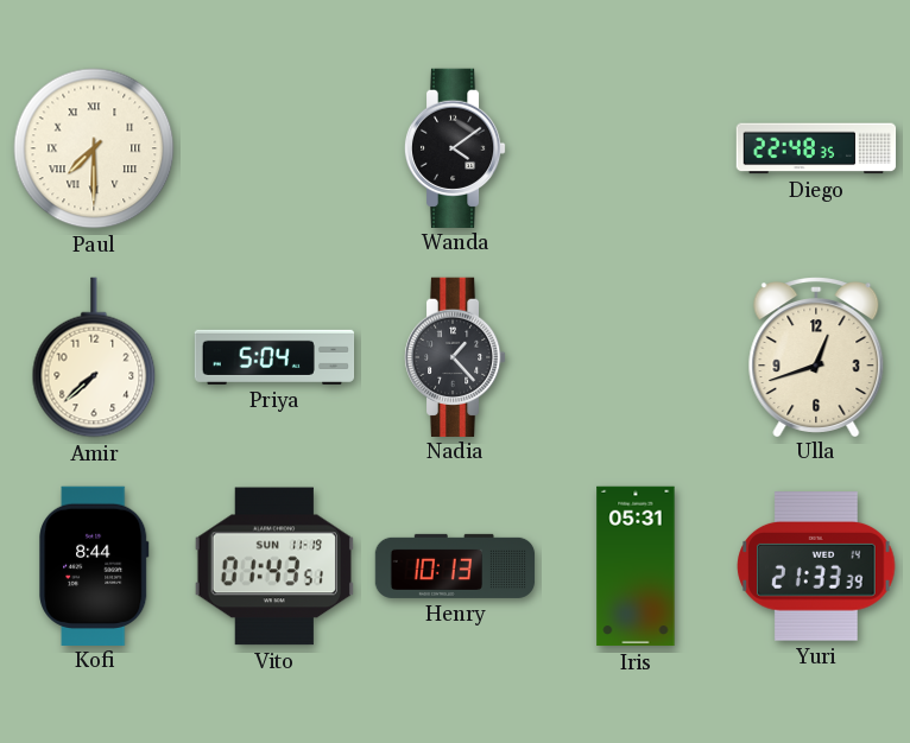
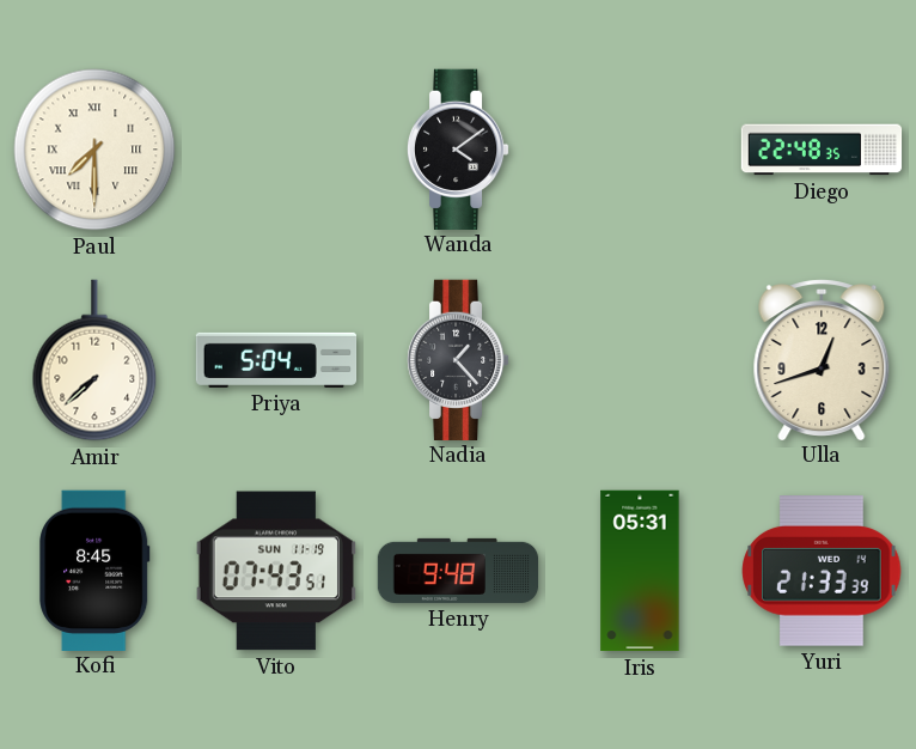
Kofi: 8:44 -> 8:45 (94, 570)
Vito: 01:43 -> 07:43 (276, 571)
Henry: 10:13 -> 9:48 (458, 571)
